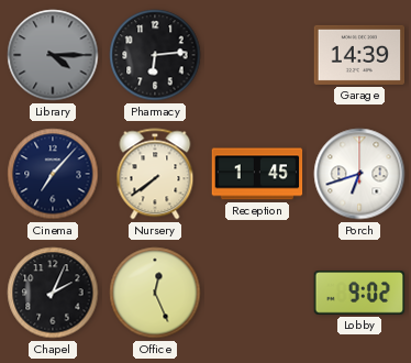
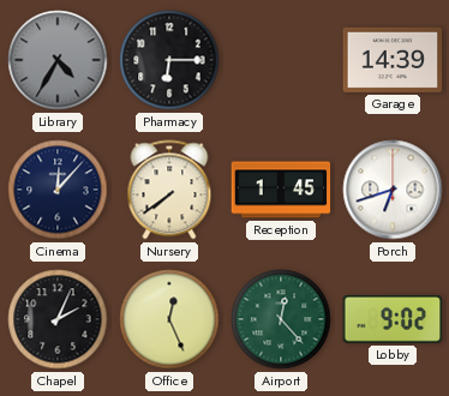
Library: 4:15 -> 4:35 (58, 60)
Pharmacy: 6:14 -> 6:15 (169, 60)
Cinema: 7:07 -> 12:07 (58, 190)
Airport: none -> 12:23 (281, 319)
